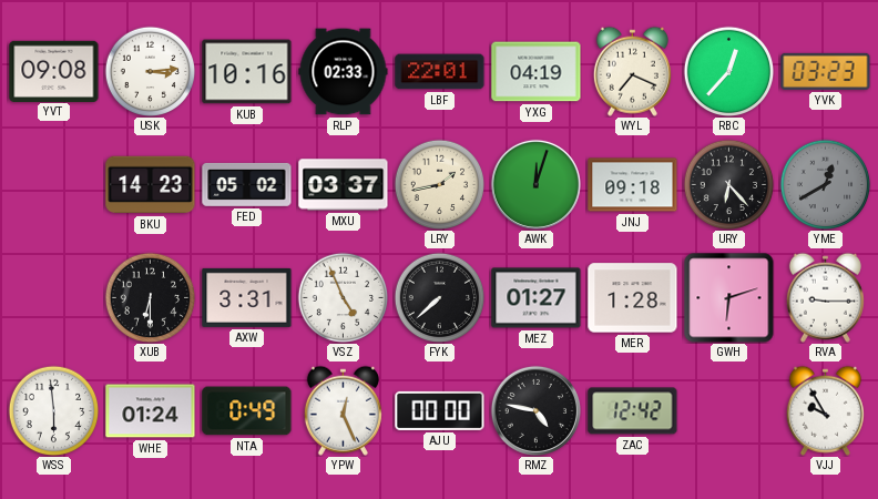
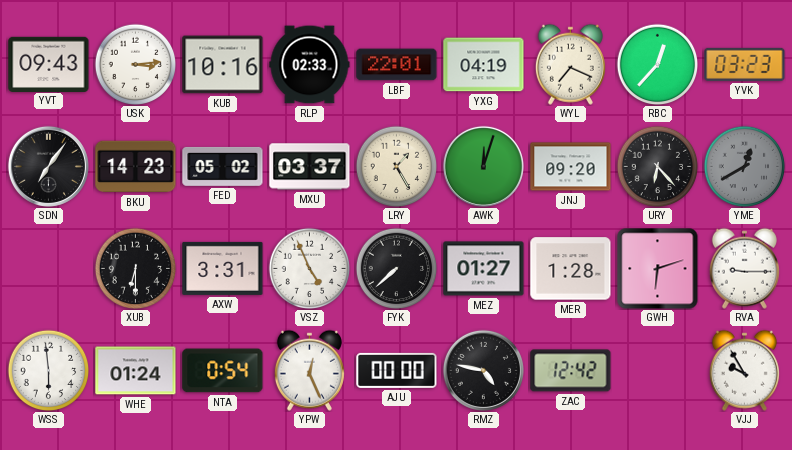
YVT: 09:08 -> 09:43 (49, 64)
SDN: none -> 7:06 (48, 166)
LRY: 1:43 -> 1:25 (396, 166)
JNJ: 09:18 -> 09:20 (571, 167)
NTA: 0:49 -> 0:54 (223, 371)
